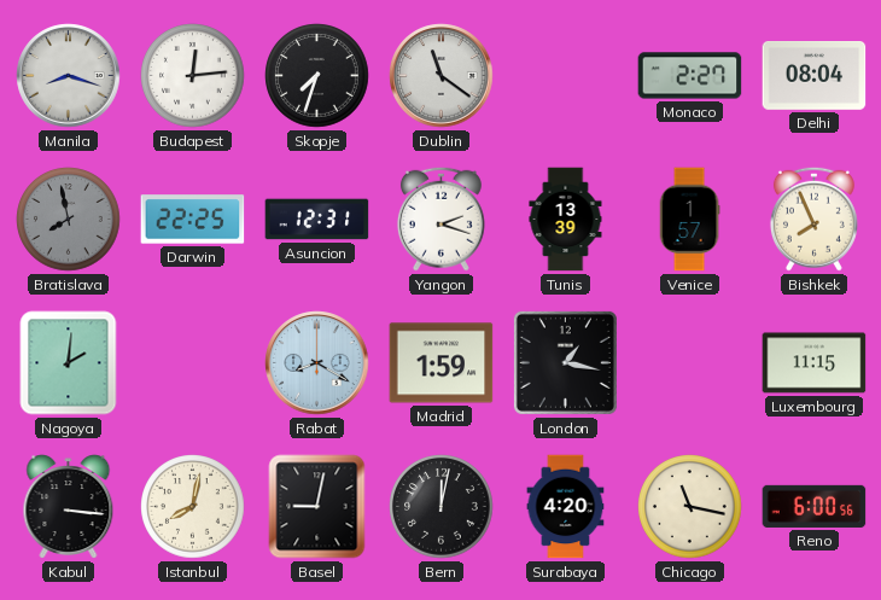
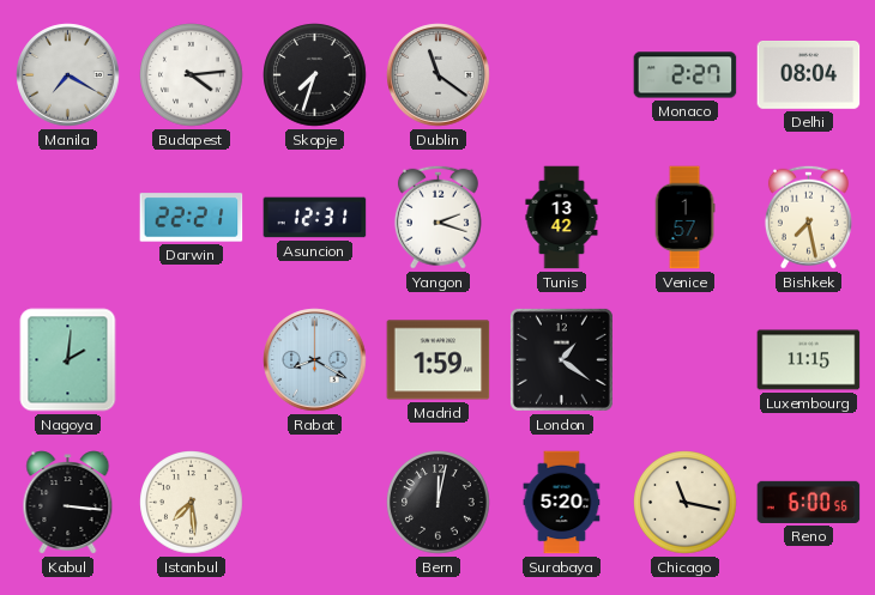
Manila: 8:18 -> 7:20 (68, 75)
Budapest: 12:14 -> 4:14 (192, 75)
Bratislava: 7:58 -> none (69, 220)
Darwin: 22:25 -> 22:21 (192, 218)
Tunis: 13:39 -> 13:42 (562, 218)
Bishkek: 7:56 -> 7:28 (808, 217)
London: 1:17 -> 1:21 (561, 359)
Istanbul: 8:02 -> 7:29 (192, 503)
Basel: 9:02 -> none (317, 507)
Surabaya: 4:20 -> 5:20 (562, 503)
